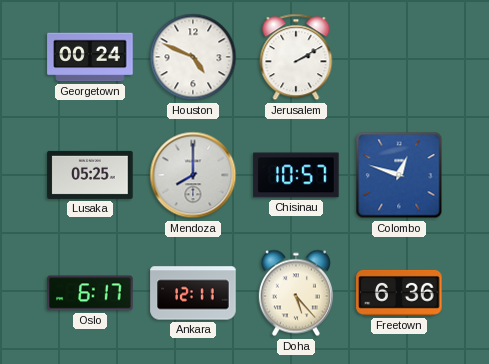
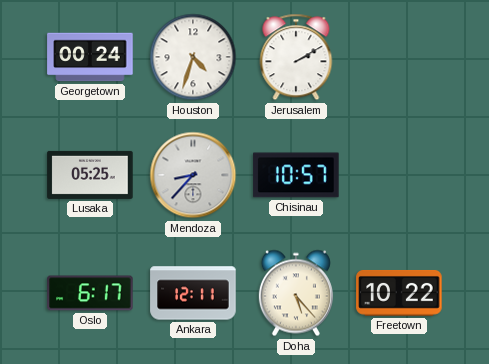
Houston: 4:49 -> 4:33 (193, 57)
Mendoza: 8:00 -> 8:37 (193, 175)
Colombo: 12:48 -> none (399, 175)
Freetown: 6:36 -> 10:22 (399, 293)
